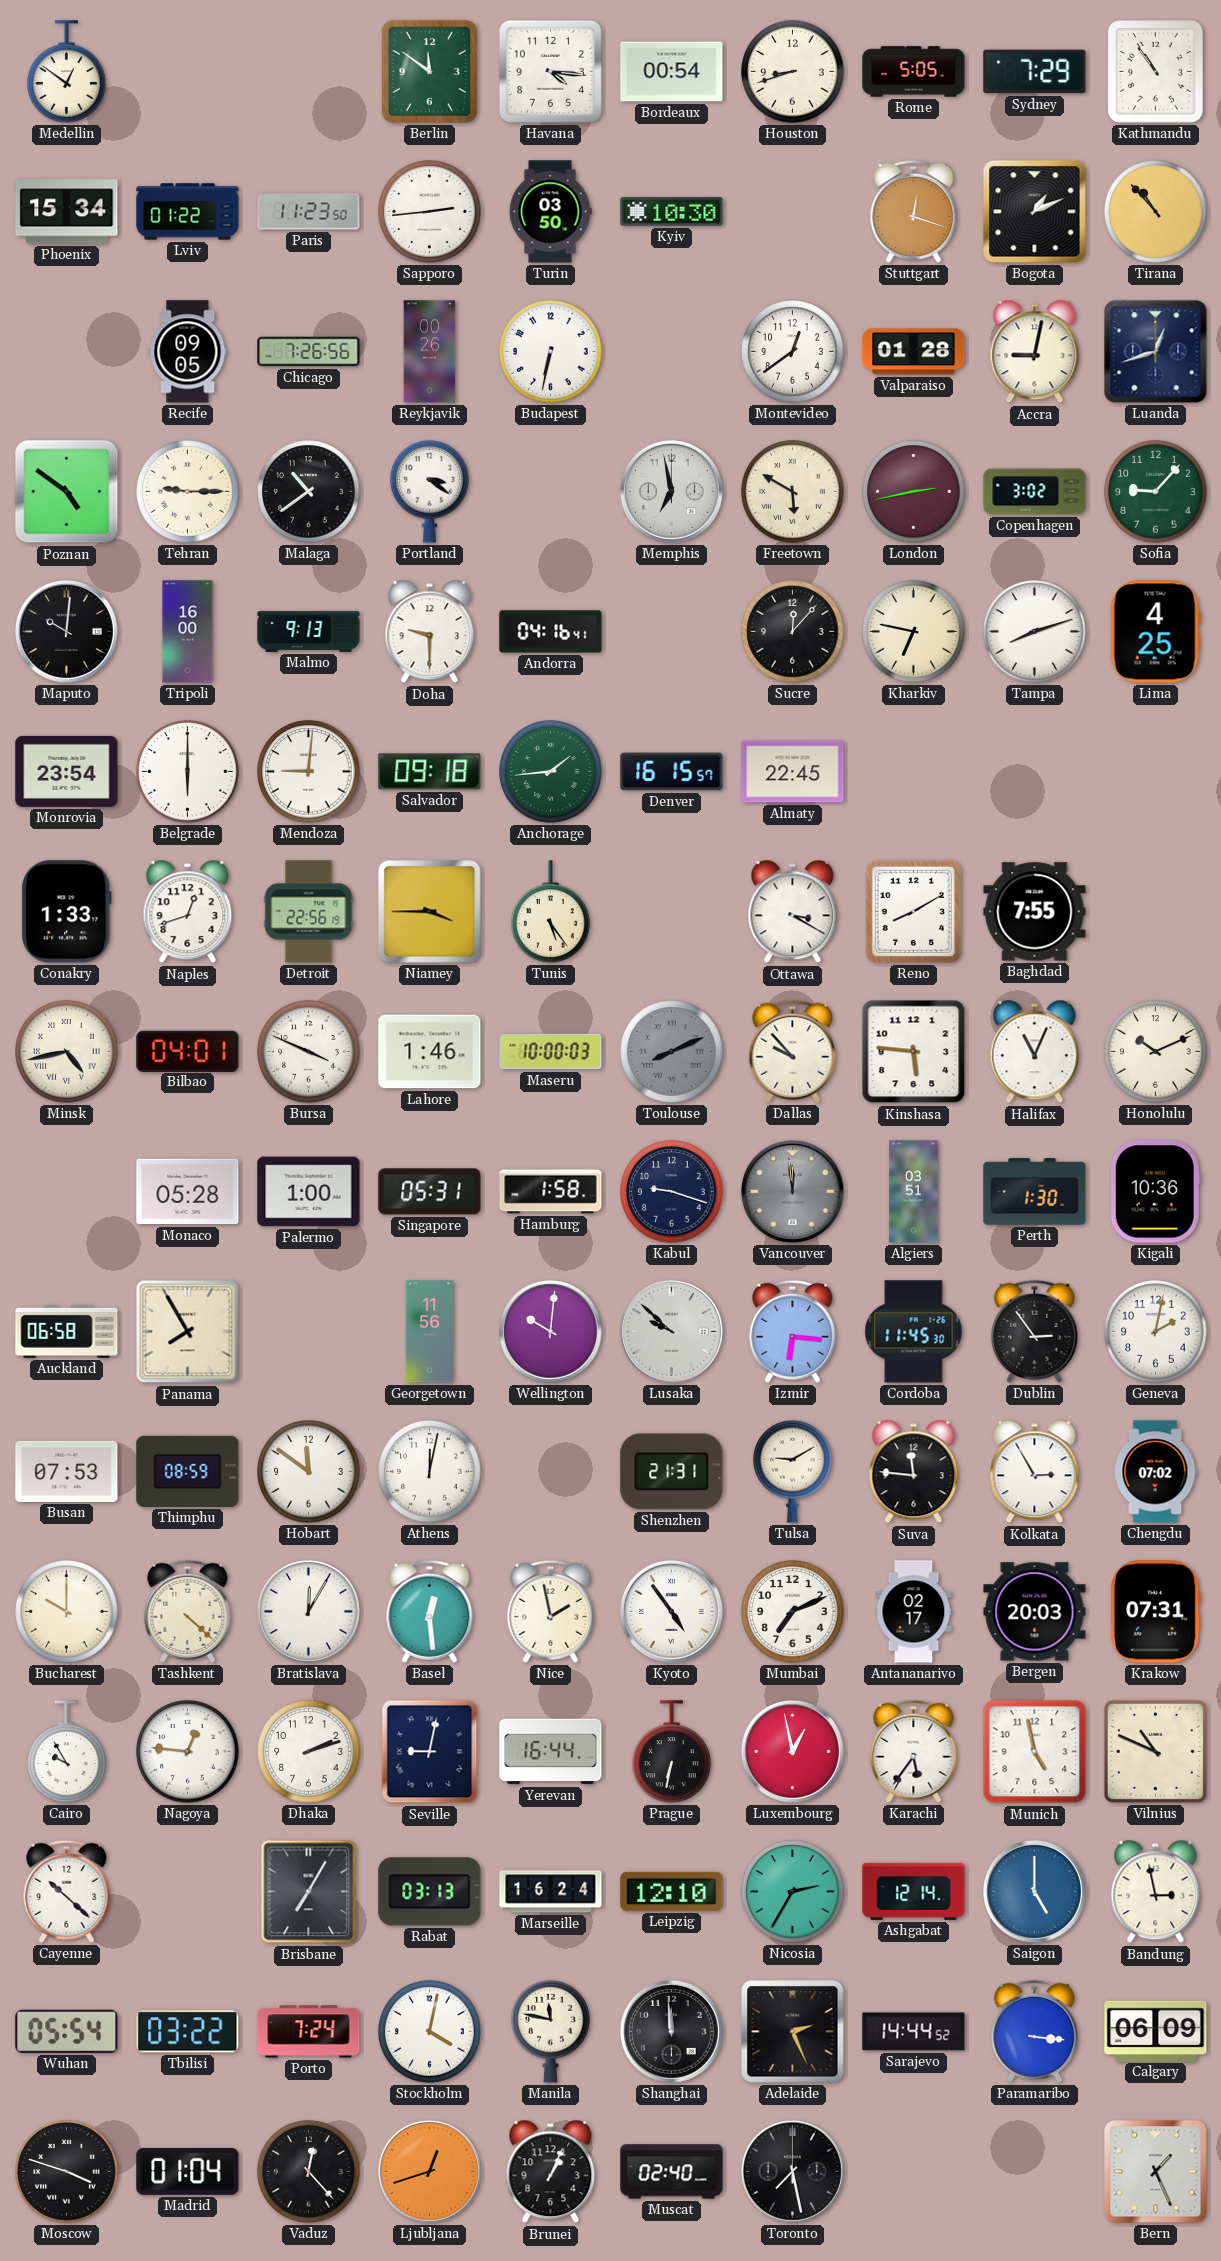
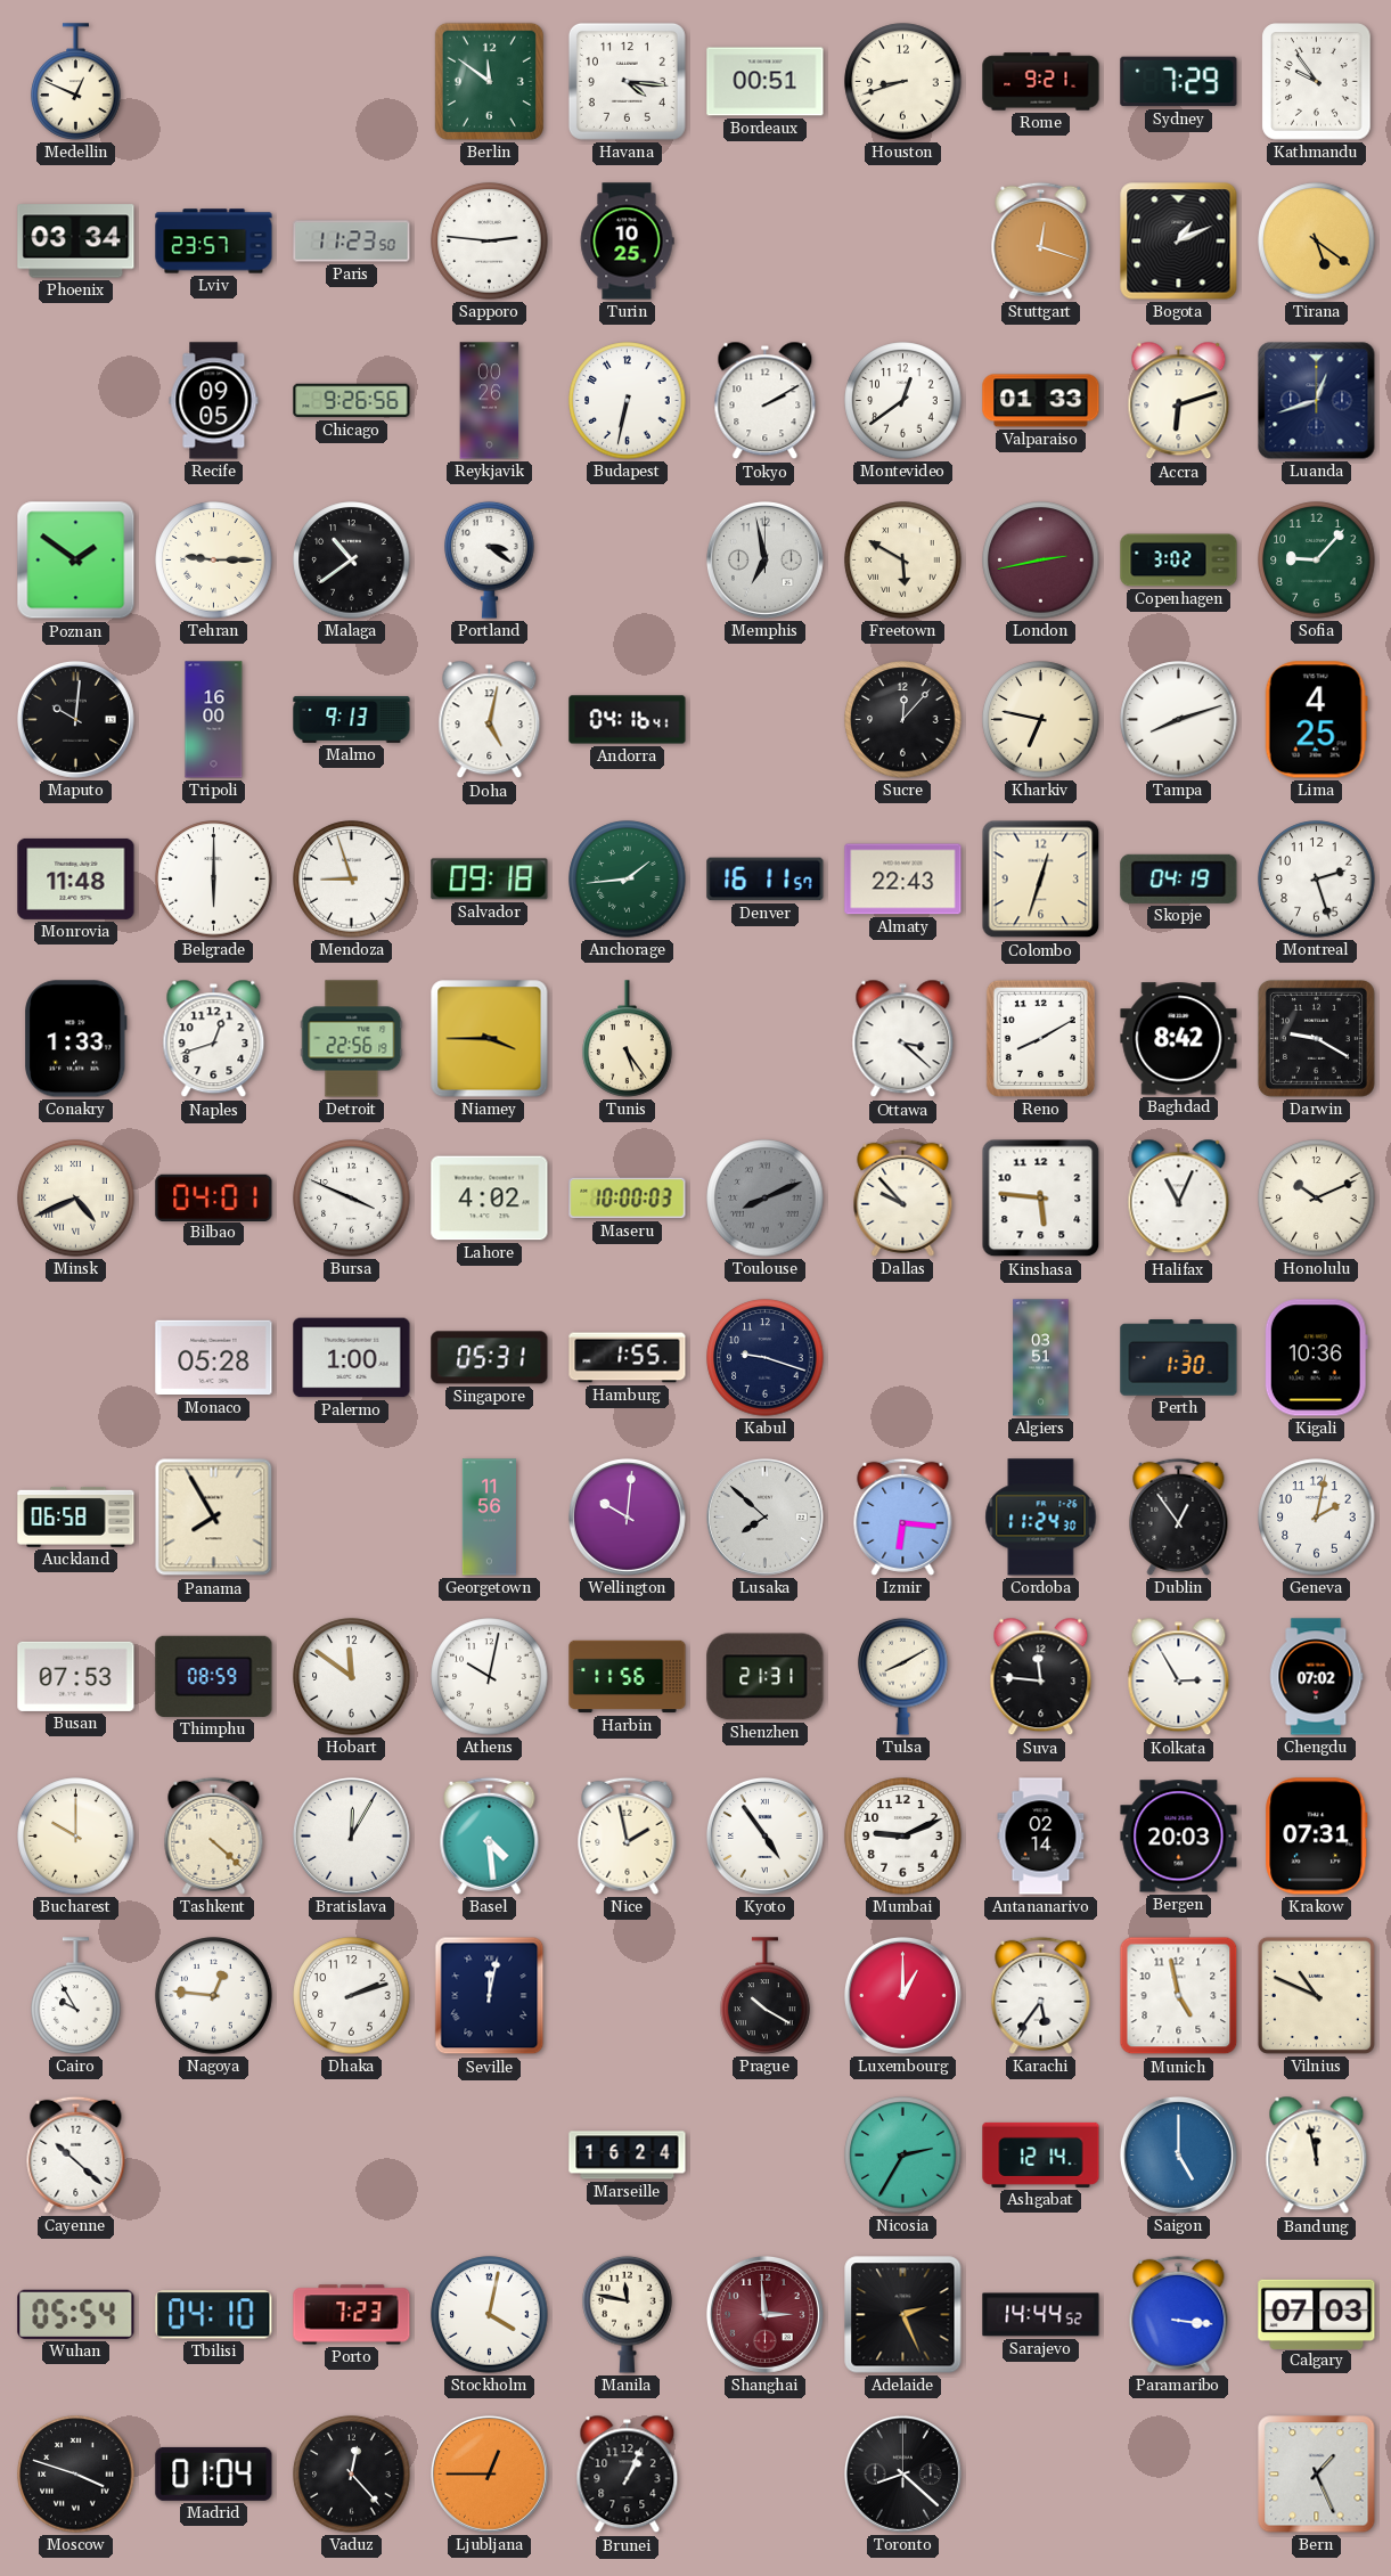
Medellin: 12:51 -> 12:49 (76, 82)
Bordeaux: 00:54 -> 00:51 (766, 82)
Rome: 5:05 -> 9:21 (1041, 82)
Kathmandu: 10:54 -> 9:54 (1317, 82)
Phoenix: 15:34 -> 03:34 (76, 242)
Lviv: 01:22 -> 23:57 (214, 242)
Sapporo: 2:44 -> 2:46 (490, 242)
Turin: 03:50 -> 10:25 (627, 242)
Kyiv: 10:30 -> none (672, 212)
Tirana: 10:53 -> 5:21 (1317, 242)
Chicago: 7:26 -> 9:26 (352, 401)
Tokyo: none -> 2:10 (766, 401)
Valparaiso: 01:28 -> 01:33 (1041, 401)
Accra: 9:02 -> 6:12 (1179, 401)
Poznan: 4:51 -> 1:51 (76, 561)
Doha: 9:30 -> 5:02 (490, 720)
Monrovia: 23:54 -> 11:48 (76, 878)
Mendoza: 9:01 -> 8:57 (352, 880)
Denver: 16:15 -> 16:11 (766, 880)
Almaty: 22:45 -> 22:43 (903, 880)
Colombo: none -> 12:33 (1041, 880)
Skopje: none -> 04:19 (1179, 878)
Montreal: none -> 2:27 (1317, 880)
Ottawa: 3:20 -> 3:22 (903, 1039)
Baghdad: 7:55 -> 8:42 (1179, 1039)
Darwin: none -> 9:20 (1316, 1038)
Minsk: 4:43 -> 4:41 (76, 1199)
Lahore: 1:46 -> 4:02 (490, 1199)
Hamburg: 1:58 -> 1:55 (628, 1358)
Vancouver: 11:59 -> none (792, 1191)
Lusaka: 9:52 -> 7:52 (764, 1516)
Cordoba: 11:45 -> 11:24 (1041, 1518)
Dublin: 2:54 -> 12:54 (1179, 1516)
Athens: 12:02 -> 10:02 (490, 1677)
Harbin: none -> 11:56 (628, 1677)
Tulsa: 9:10 -> 8:10 (903, 1676)
Basel: 12:29 -> 4:29 (490, 1835)
Mumbai: 7:11 -> 9:11 (903, 1837)
Antananarivo: 02:17 -> 02:14 (1041, 1837)
Seville: 9:02 -> 12:02 (490, 1996)
Yerevan: 16:44 -> none (551, 1752)
Prague: 6:32 -> 10:20 (766, 1996)
Luxembourg: 12:58 -> 1:00 (902, 1995)
Brisbane: 7:05 -> none (309, 1892)
Rabat: 03:13 -> none (430, 1892)
Leipzig: 12:10 -> none (672, 1891)
Bandung: 2:58 -> 11:58 (1317, 2156)
Tbilisi: 03:22 -> 04:10 (214, 2315)
Porto: 7:24 -> 7:23 (352, 2315)
Shanghai: 11:59 -> 2:59 (764, 2314)
Shanghai dial: black -> burgundy (764, 2314)
Calgary: 06:09 -> 07:03 (1317, 2314)
Ljubljana: 12:42 -> 12:45 (489, 2473)
Muscat: 02:40 -> none (672, 2172)
Toronto: 7:28 -> 8:22 (902, 2473)
